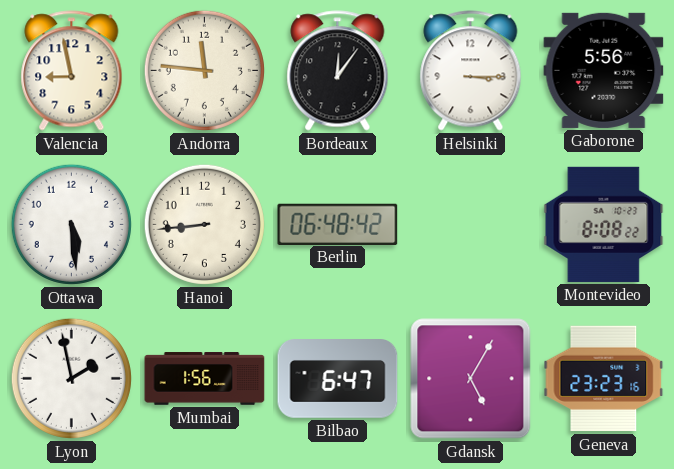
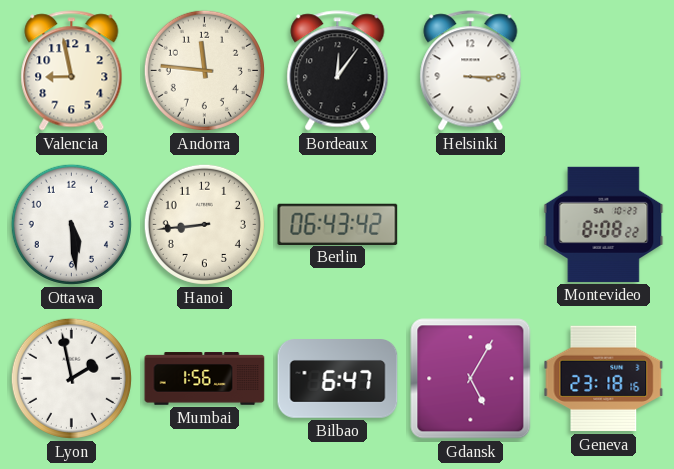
Gaborone: 5:56 -> none (604, 70)
Berlin: 06:48 -> 06:43 (338, 224)
Geneva: 23:23 -> 23:18 (604, 379)
